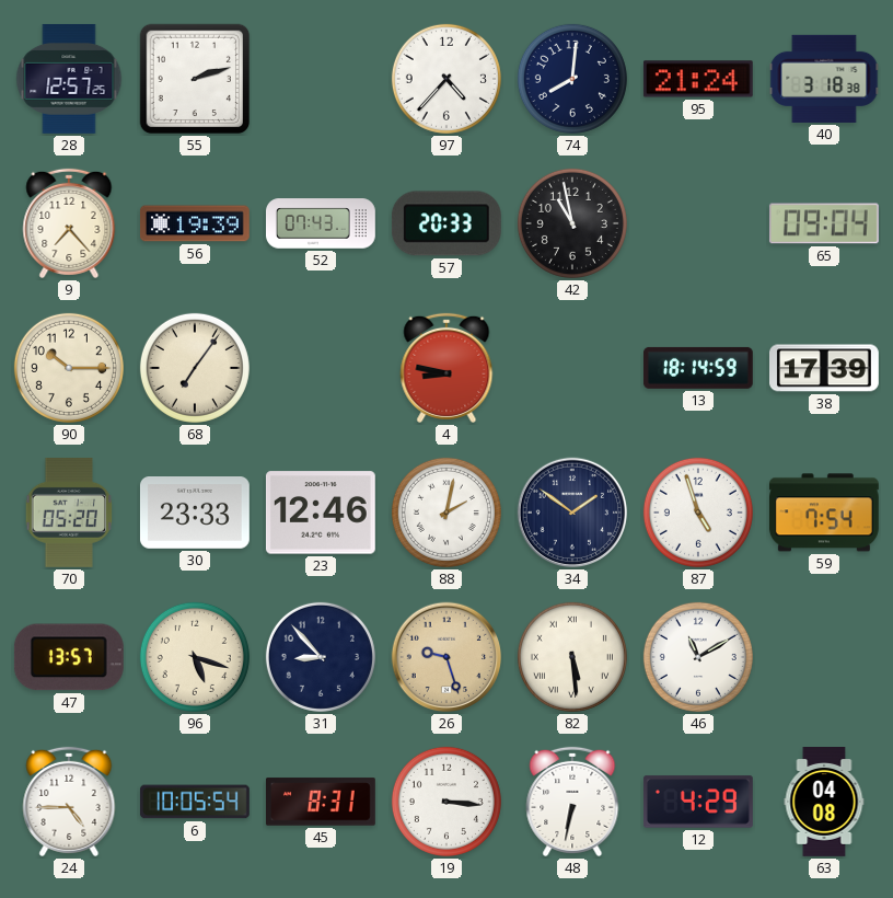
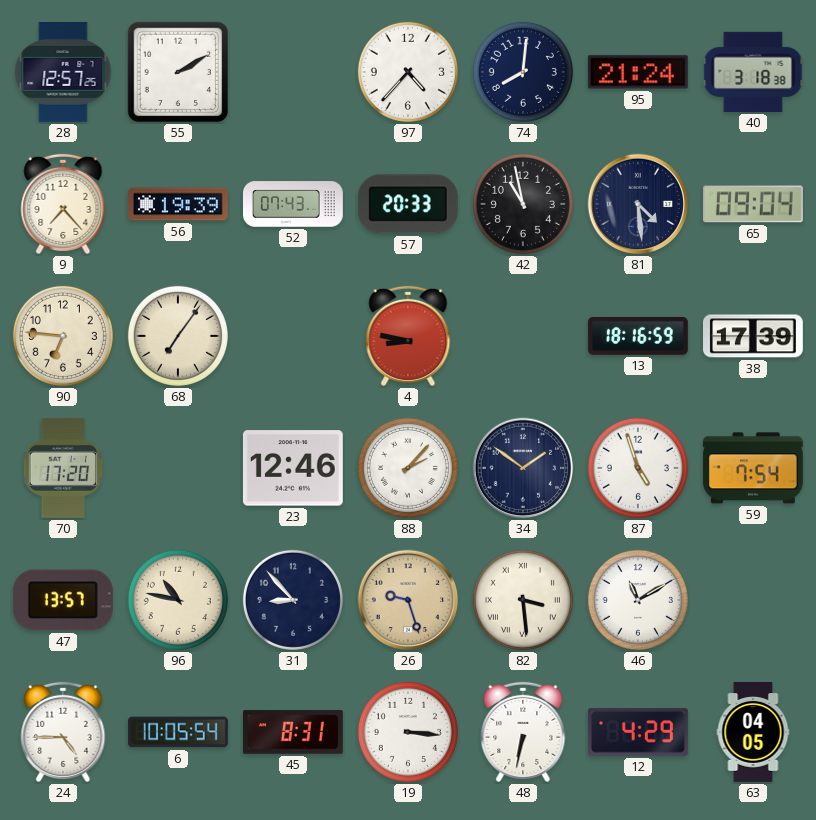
55: 2:12 -> 2:10 (178, 72)
81: none -> 4:29 (638, 204)
90: 10:15 -> 6:46 (63, 336)
13: 18:14 -> 18:16 (638, 336)
70: 05:20 -> 17:20 (63, 468)
30: 23:33 -> none (195, 514)
88: 2:02 -> 2:07 (408, 468)
96: 5:18 -> 10:47 (178, 600)
82: 5:29 -> 3:29 (523, 600)
63: 04:08 -> 04:05 (753, 733)
